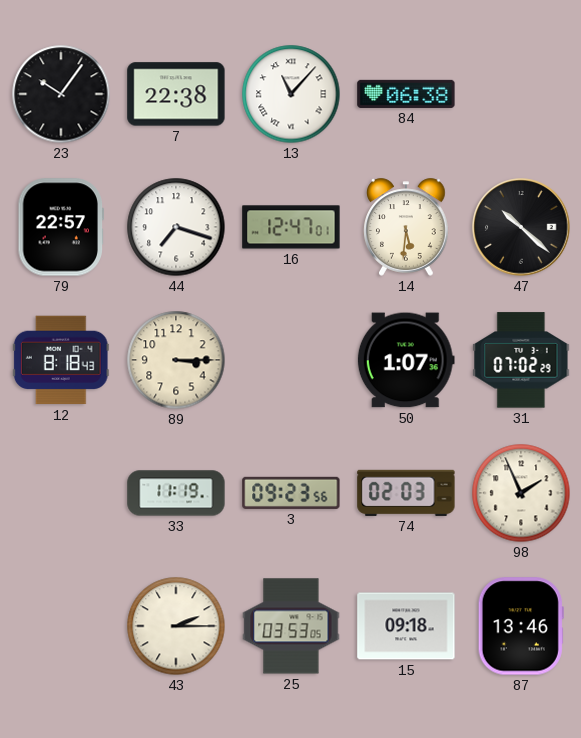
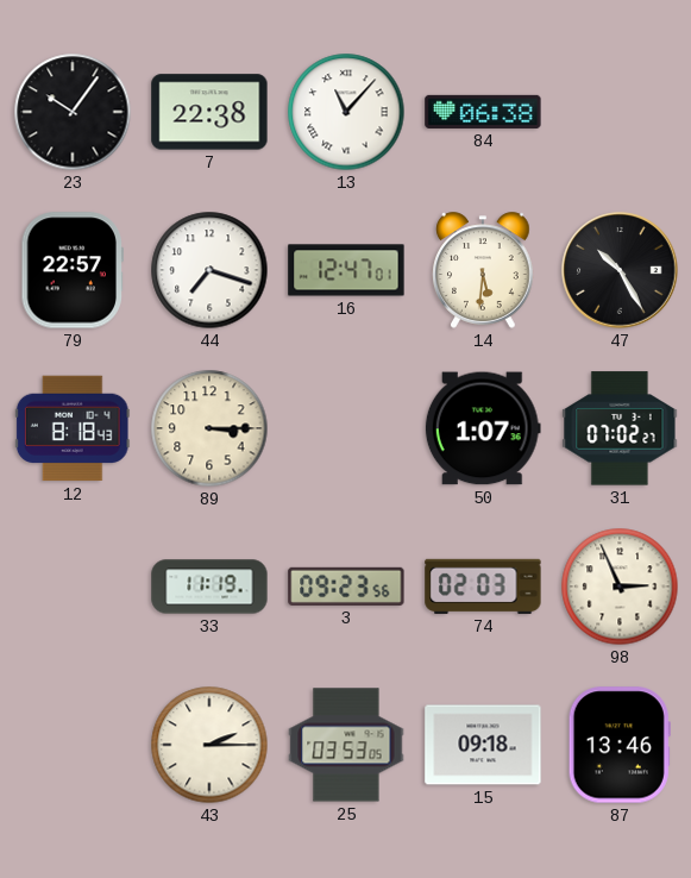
47: 10:22 -> 10:25 (620, 270)
31: 07:02:29 -> 07:02:27 (620, 428)
98: 1:56 -> 2:56 (620, 587)
